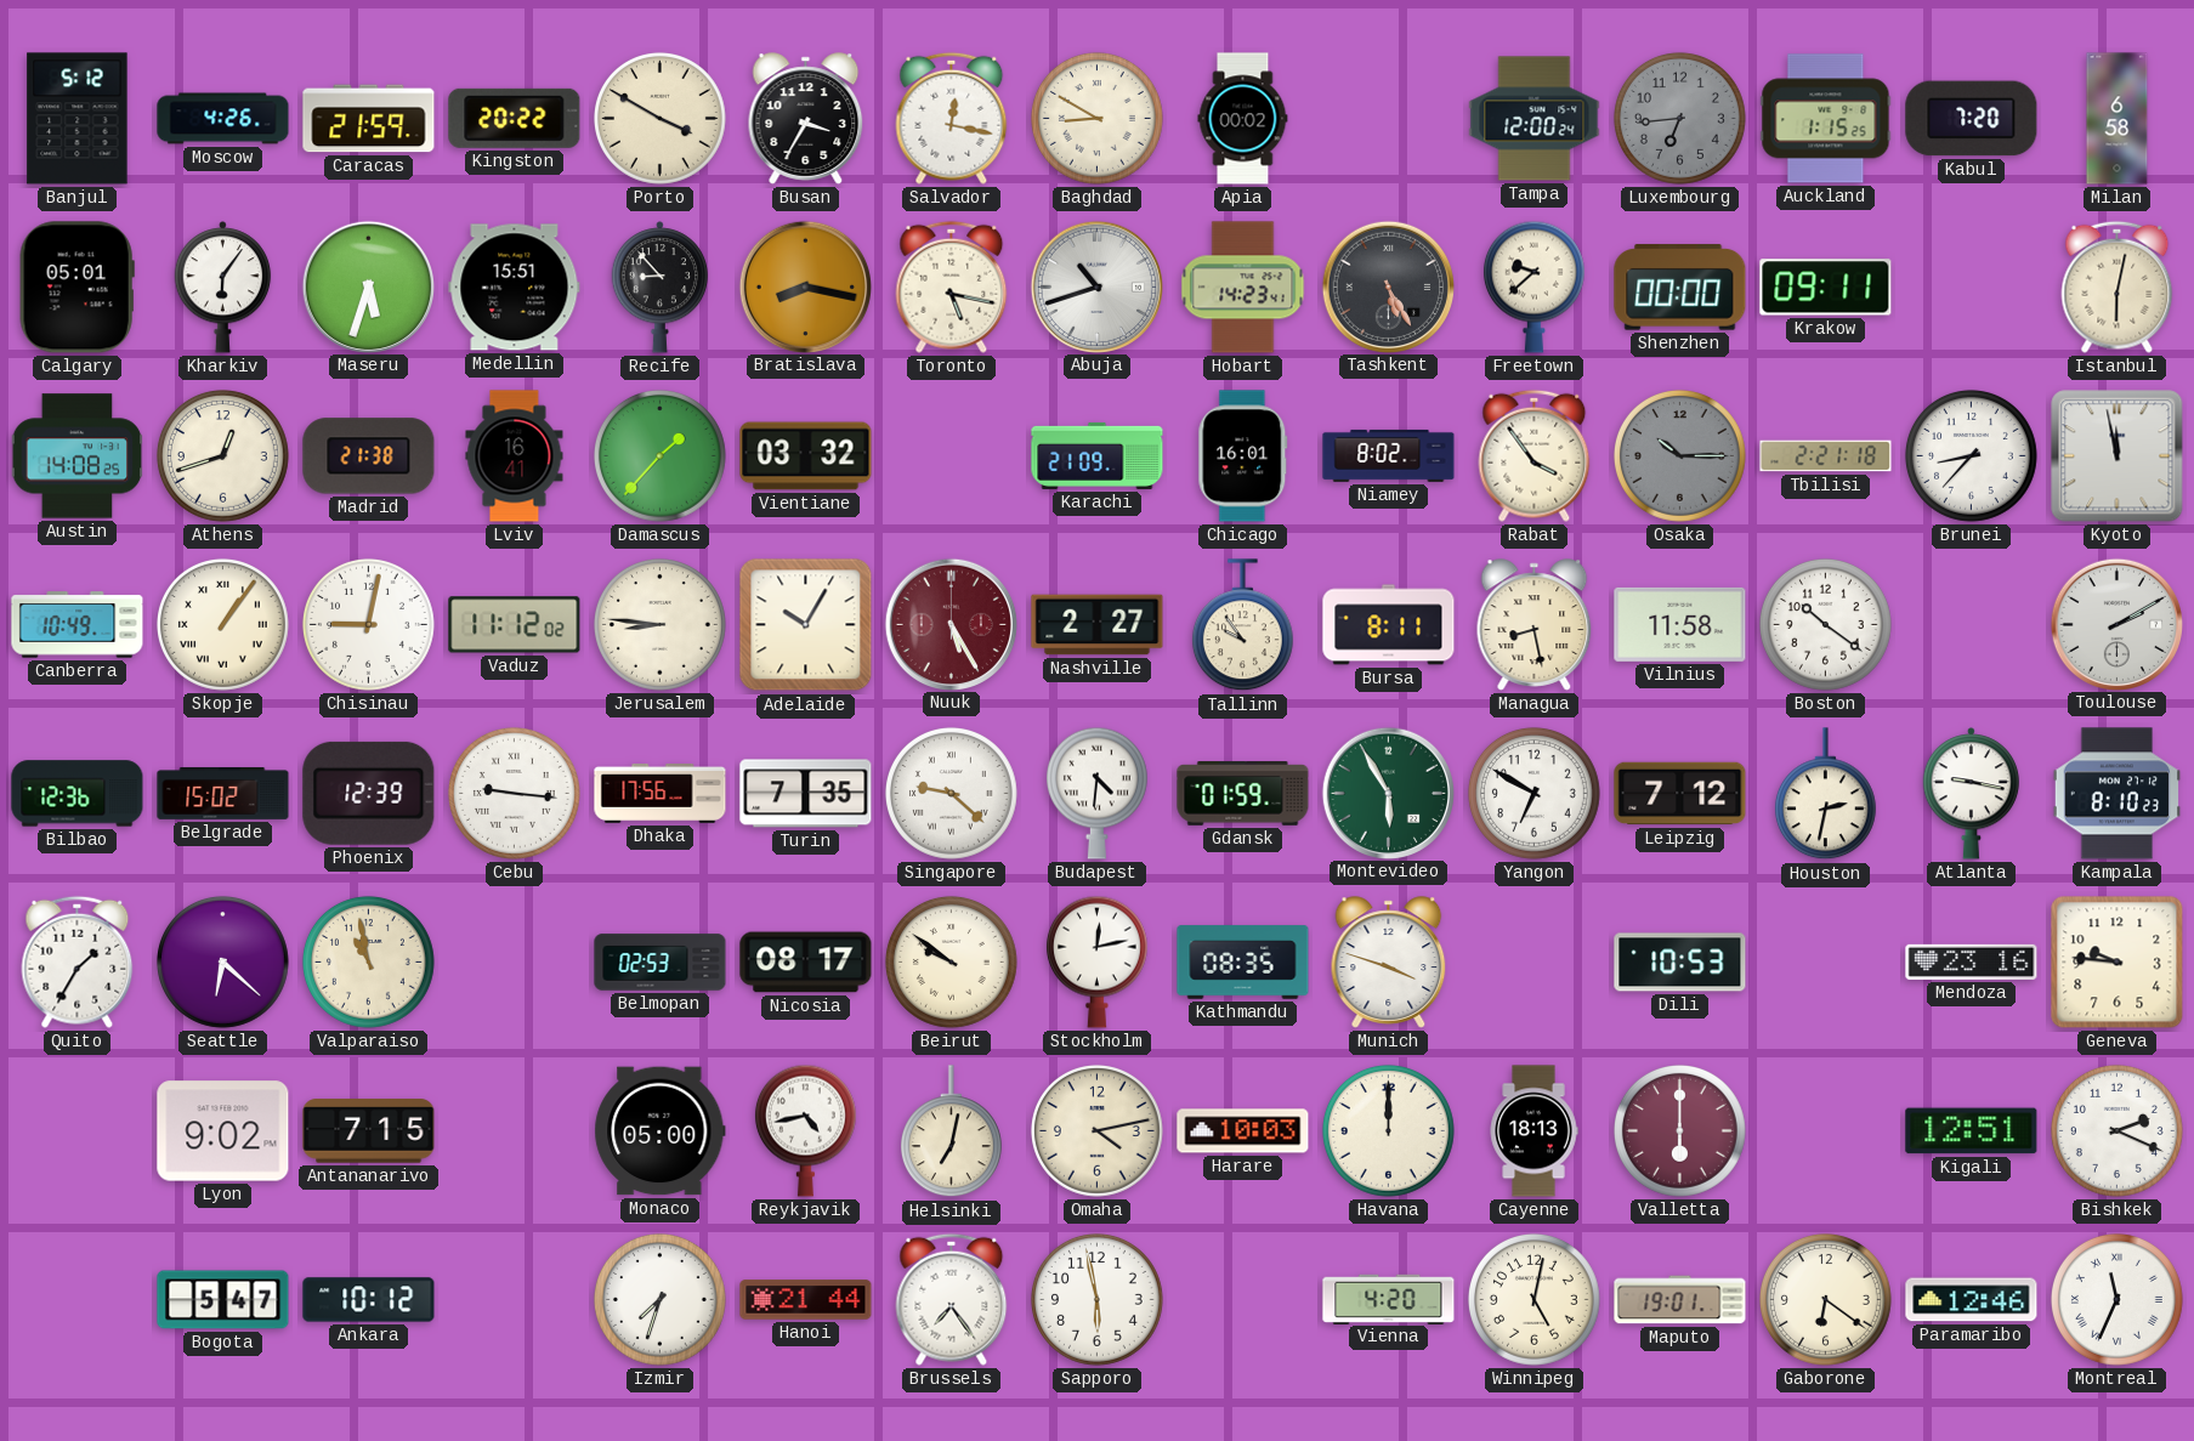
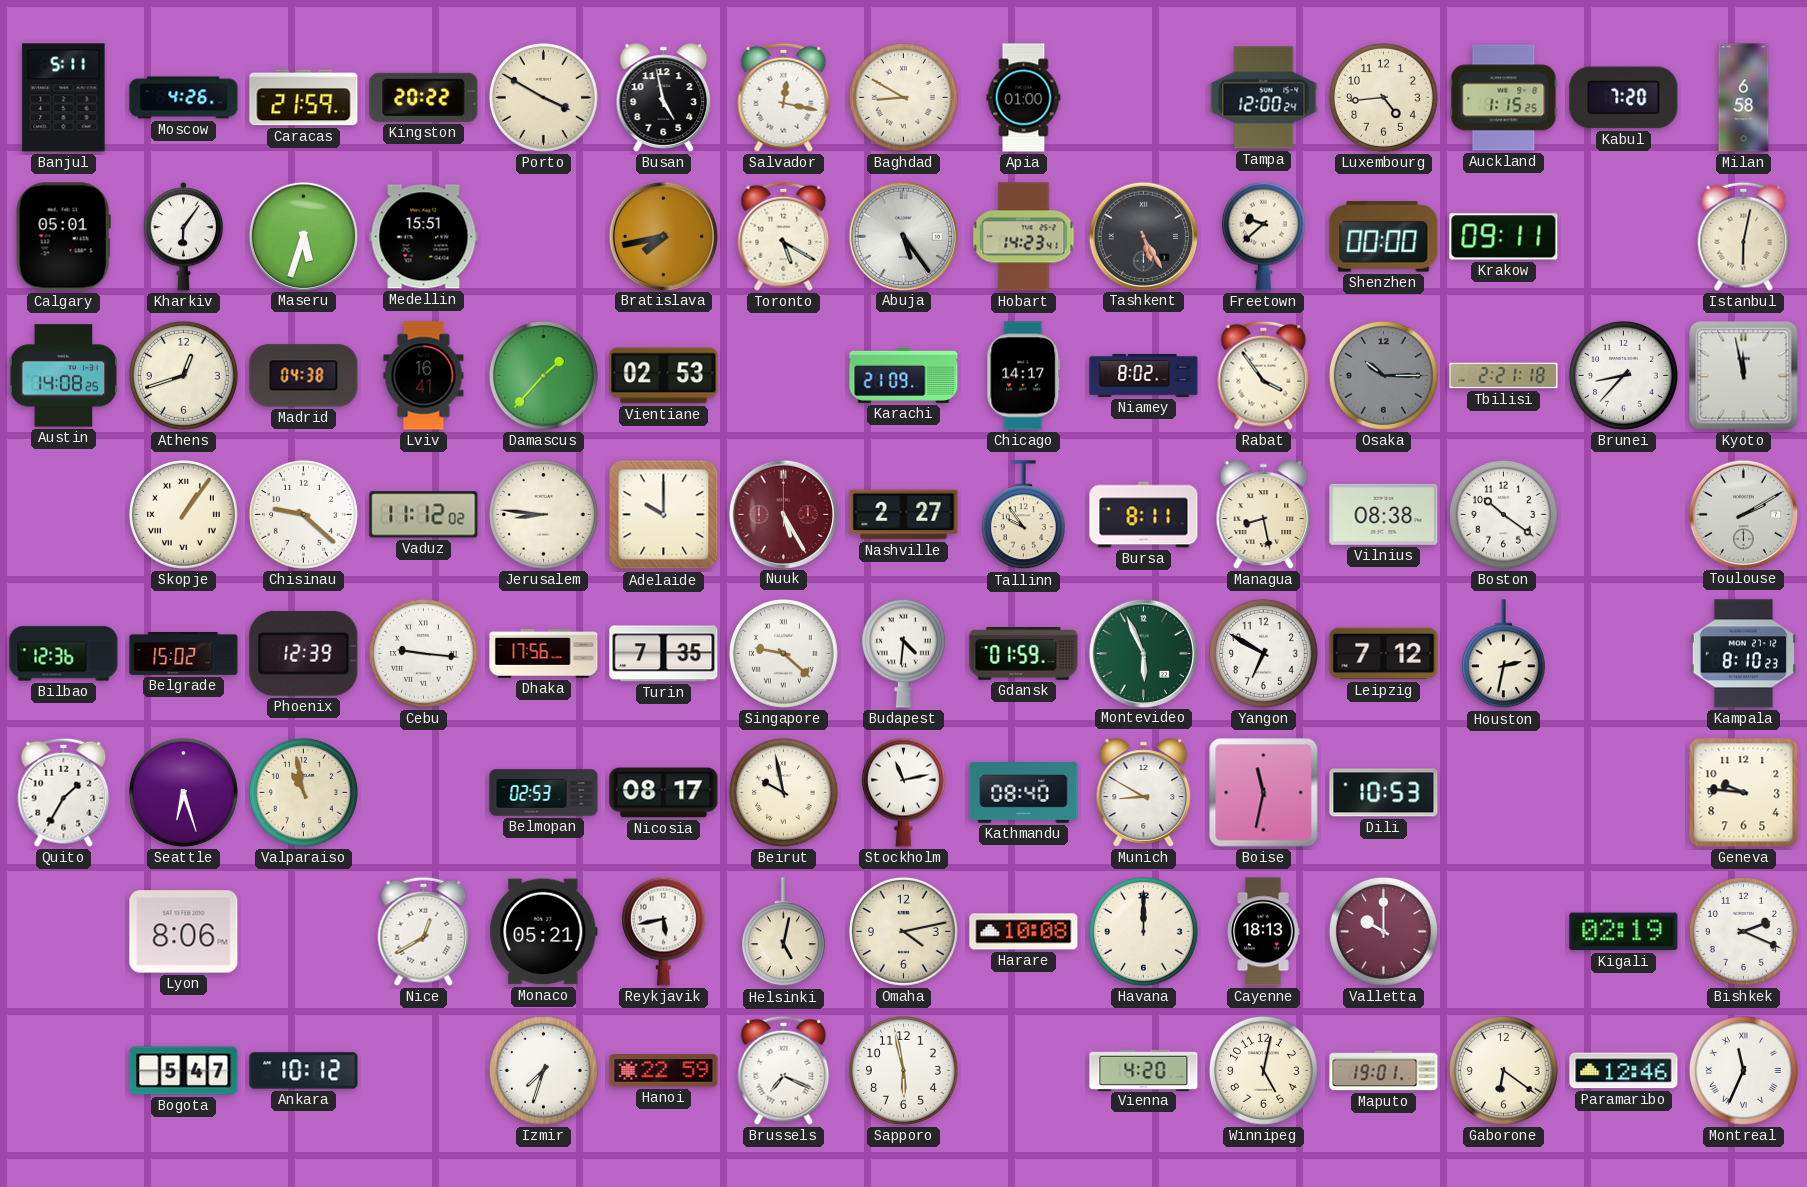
Banjul: 5:12 -> 5:11 (64, 98)
Busan: 3:35 -> 4:58 (664, 98)
Apia: 00:02 -> 01:00 (1024, 98)
Luxembourg: 6:44 -> 4:44 (1383, 97)
Luxembourg dial: grey -> cream (1383, 97)
Recife: 8:53 -> none (661, 288)
Bratislava: 8:17 -> 7:43 (663, 236)
Toronto: 5:17 -> 5:20 (784, 236)
Abuja: 10:42 -> 5:24 (903, 236)
Madrid: 21:38 -> 04:38 (304, 376)
Vientiane: 03:32 -> 02:53 (664, 376)
Chicago: 16:01 -> 14:17 (1024, 376)
Canberra: 10:49 -> none (78, 625)
Chisinau: 9:02 -> 9:22 (303, 514)
Adelaide: 10:05 -> 10:00 (664, 515)
Vilnius: 11:58 -> 08:38 (1384, 514)
Montevideo: 5:55 -> 5:56 (1143, 653)
Atlanta: 9:17 -> none (1972, 794)
Seattle: 6:22 -> 6:27 (183, 792)
Beirut: 9:51 -> 9:58 (783, 792)
Stockholm: 12:13 -> 11:13 (903, 792)
Kathmandu: 08:35 -> 08:40 (1024, 793)
Munich: 3:48 -> 8:50 (1144, 793)
Boise: none -> 11:32 (1264, 793)
Mendoza: 23:16 -> none (1972, 961)
Lyon: 9:02 -> 8:06 (184, 932)
Antananarivo: 7:15 -> none (369, 1131)
Nice: none -> 12:40 (424, 931)
Monaco: 05:00 -> 05:21 (544, 932)
Reykjavik: 4:43 -> 5:43 (663, 931)
Helsinki: 7:02 -> 5:02 (783, 932)
Harare: 10:03 -> 10:08 (1024, 932)
Valletta: 6:00 -> 10:00 (1383, 931)
Kigali: 12:51 -> 02:19 (1624, 932)
Hanoi: 21:44 -> 22:59 (664, 1071)
Brussels: 7:24 -> 7:19 (784, 1070)
